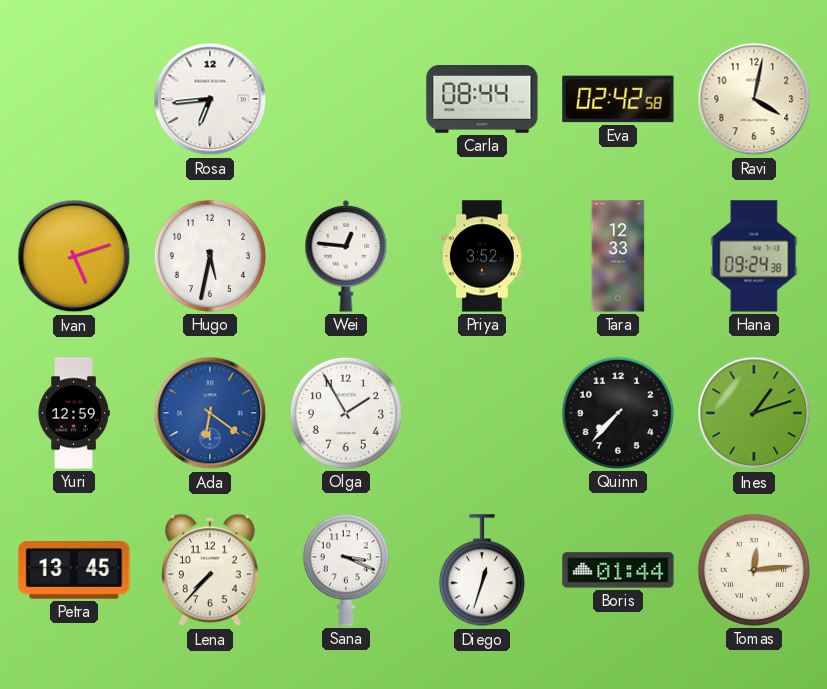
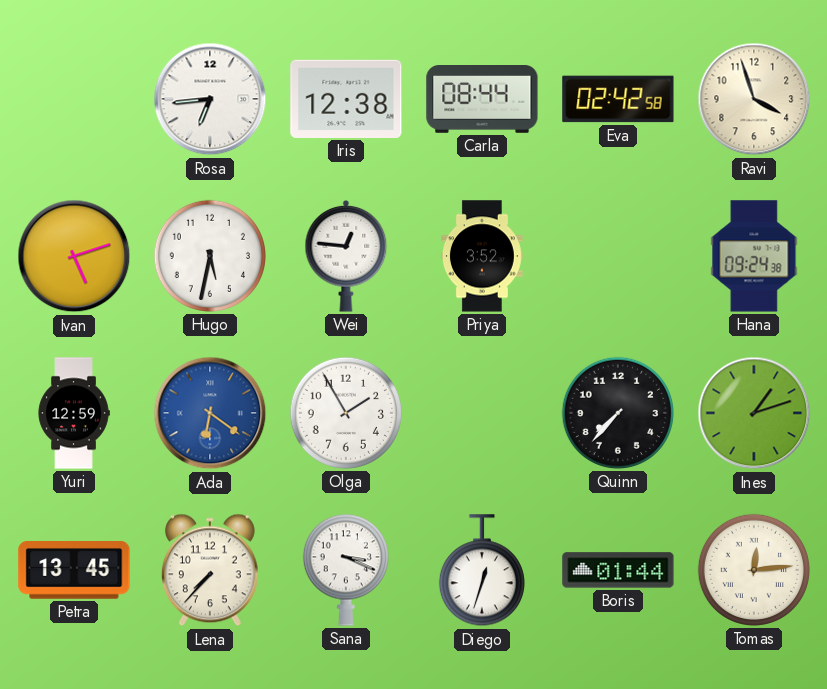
Iris: none -> 12:38 (346, 99)
Ravi: 4:02 -> 3:57 (754, 99)
Tara: 12:33 -> none (618, 256)
